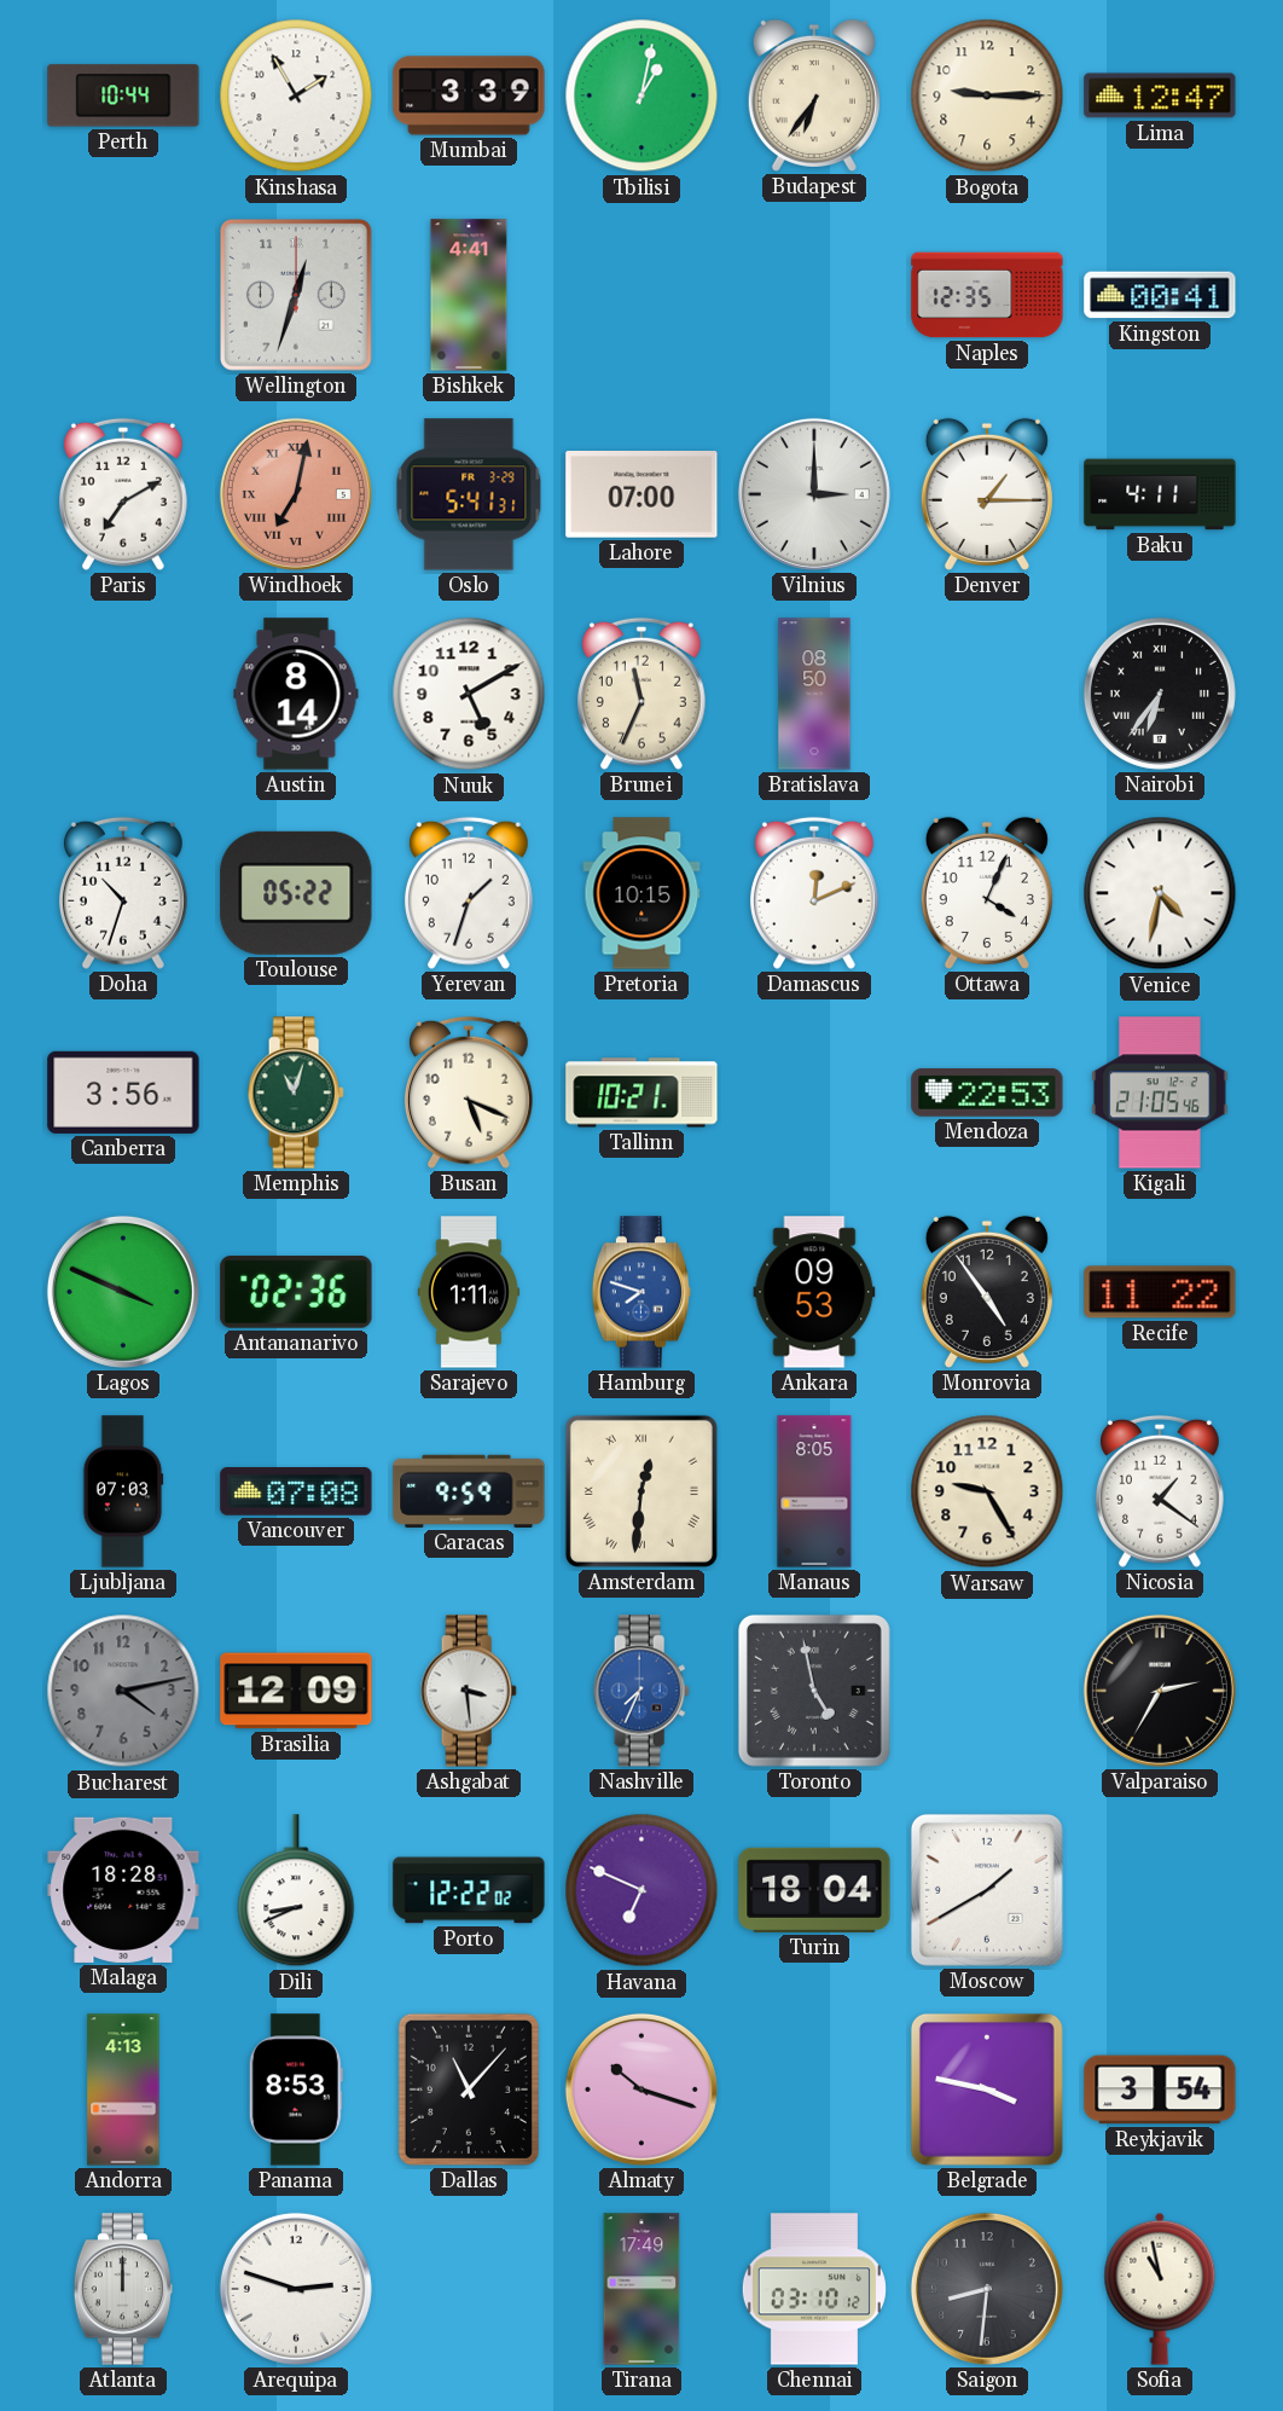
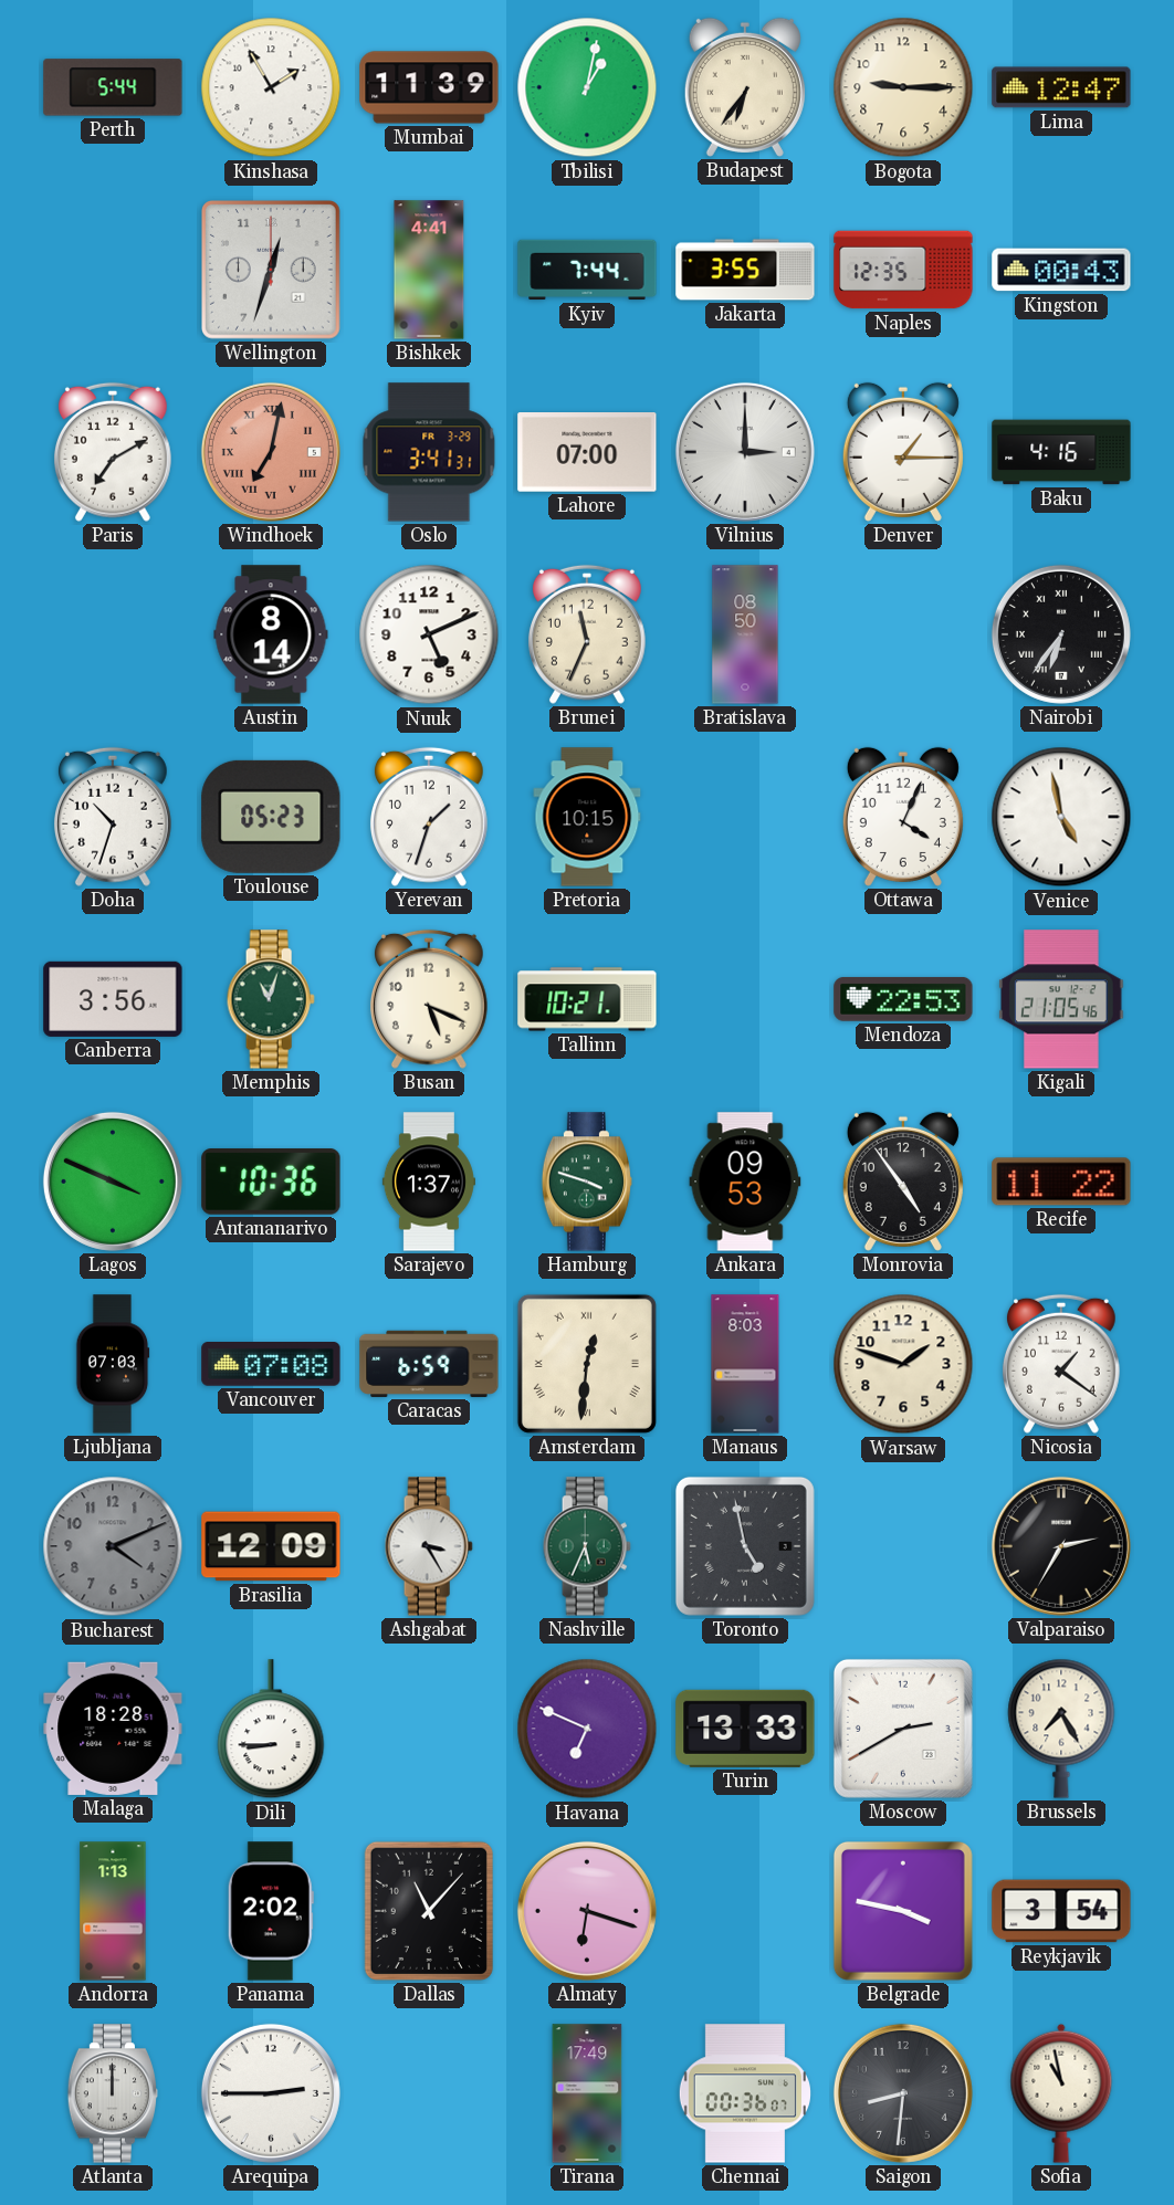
Perth: 10:44 -> 5:44 (113, 87)
Mumbai: 3:39 -> 11:39 (429, 87)
Kyiv: none -> 7:44 (587, 270)
Jakarta: none -> 3:55 (745, 270)
Kingston: 00:41 -> 00:43 (1061, 270)
Oslo: 5:41 -> 3:41 (429, 452)
Baku: 4:11 -> 4:16 (1061, 452)
Nuuk: 5:10 -> 5:11 (429, 634)
Toulouse: 05:22 -> 05:23 (271, 817)
Damascus: 12:11 -> none (814, 893)
Venice: 4:32 -> 4:58 (1061, 817)
Antananarivo: 02:36 -> 10:36 (271, 1182)
Sarajevo: 1:11 -> 1:37 (429, 1182)
Hamburg: 7:48 -> 3:48 (586, 1182)
Hamburg dial: blue -> green (586, 1182)
Caracas: 9:59 -> 6:59 (429, 1364)
Manaus: 8:05 -> 8:03 (745, 1364)
Warsaw: 9:25 -> 1:48 (903, 1364)
Bucharest: 4:13 -> 4:11 (113, 1546)
Ashgabat: 3:29 -> 3:25 (429, 1546)
Nashville: 7:34 -> 5:34 (587, 1546)
Nashville dial: blue -> green (587, 1546)
Dili: 8:41 -> 8:45 (271, 1730)
Porto: 12:22 -> none (469, 1890)
Turin: 18:04 -> 13:33 (745, 1729)
Moscow: 1:40 -> 2:40 (903, 1729)
Brussels: none -> 7:25 (1061, 1729)
Andorra: 4:13 -> 1:13 (113, 1911)
Panama: 8:53 -> 2:02 (271, 1911)
Almaty: 10:18 -> 6:18 (587, 1911)
Arequipa: 2:48 -> 2:45 (271, 2093)
Chennai: 03:10 -> 00:36 (745, 2093)
